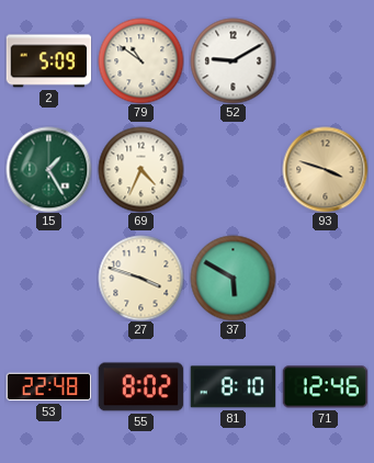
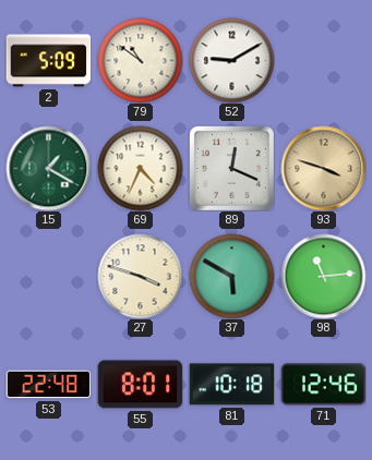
15: 1:25 -> 1:20 (48, 168)
89: none -> 12:19 (232, 169)
98: none -> 11:14 (323, 276)
55: 8:02 -> 8:01 (140, 385)
81: 8:10 -> 10:18 (231, 385)
